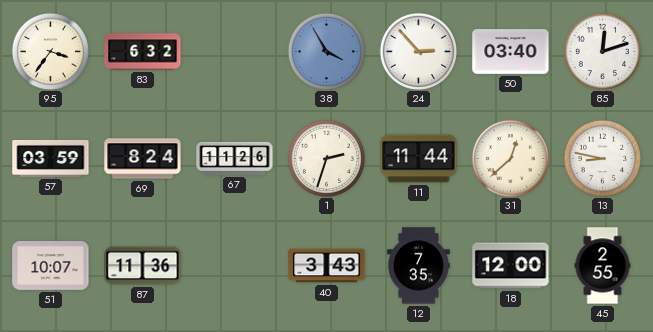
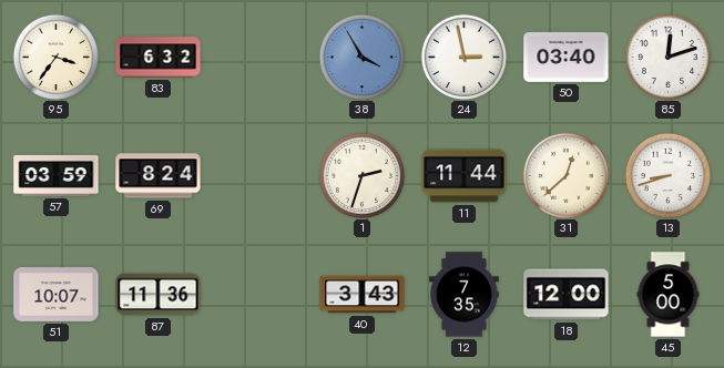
24: 2:53 -> 2:58 (463, 57)
67: 11:26 -> none (235, 158)
13: 8:47 -> 8:42 (667, 175)
45: 2:55 -> 5:00 (669, 295)
